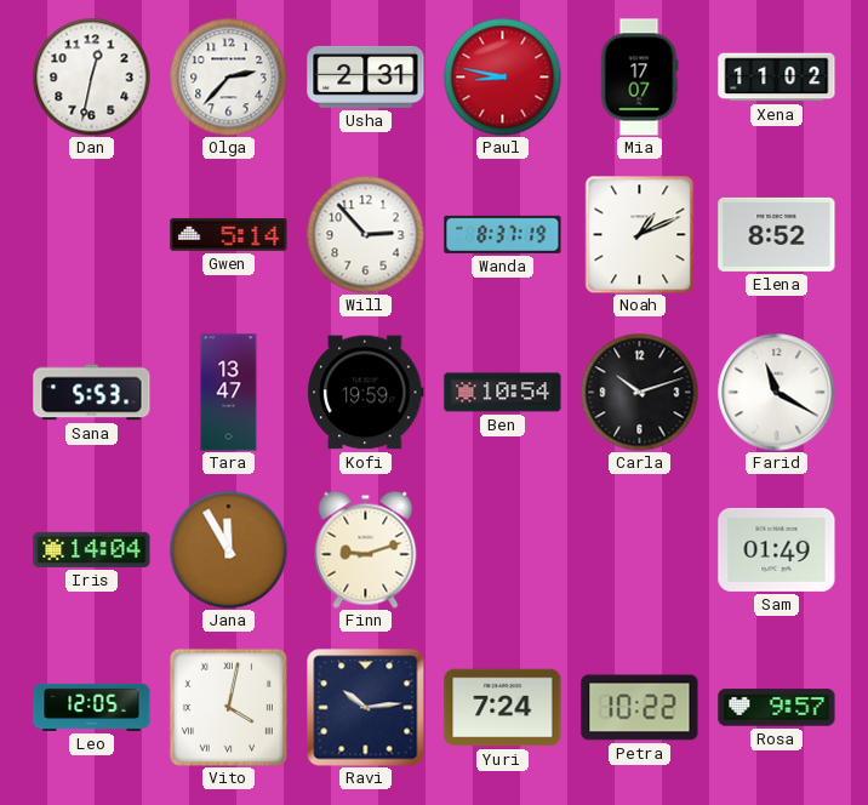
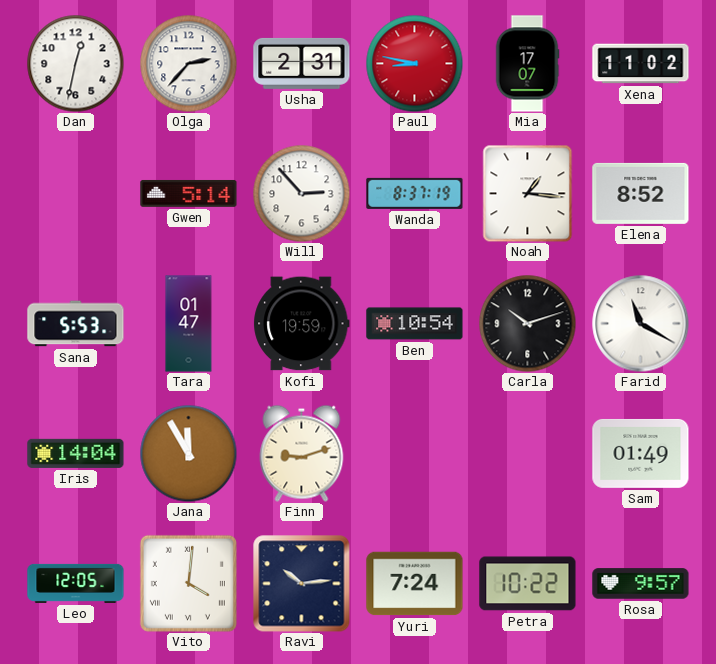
Noah: 1:11 -> 1:16 (528, 193)
Tara: 13:47 -> 01:47 (189, 324)
Vito: 4:02 -> 4:01 (188, 583)
